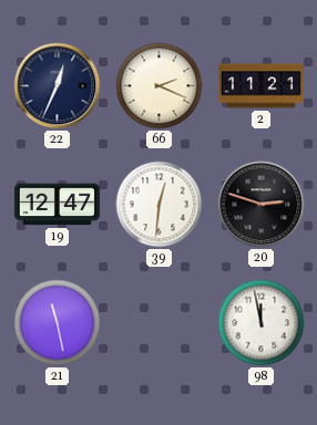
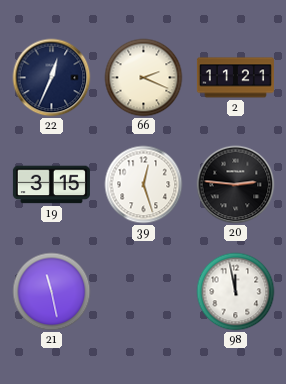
19: 12:47 -> 3:15 (51, 185)
39: 12:31 -> 12:27 (144, 185)
20: 2:48 -> 2:46 (236, 185)
